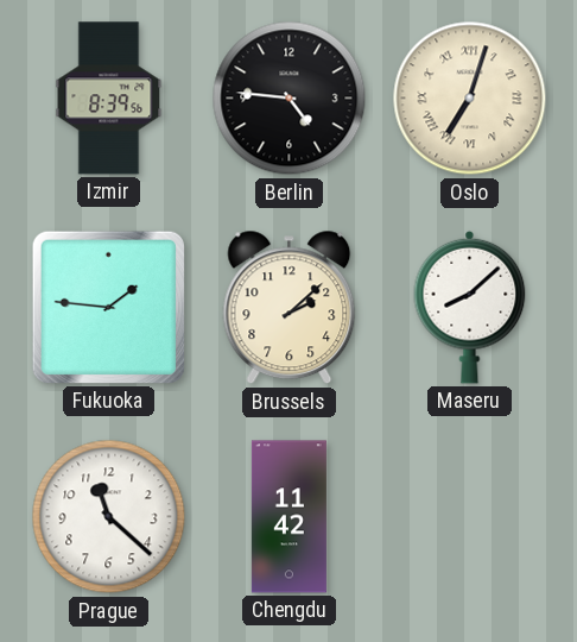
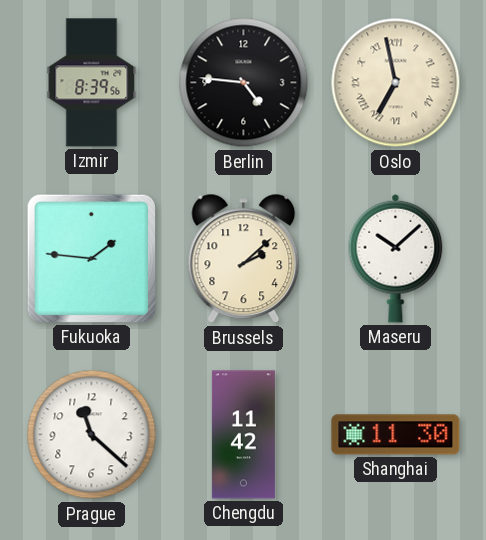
Oslo: 7:03 -> 6:58 (396, 83)
Maseru: 8:08 -> 10:08 (396, 258)
Shanghai: none -> 11:30 (396, 435)
